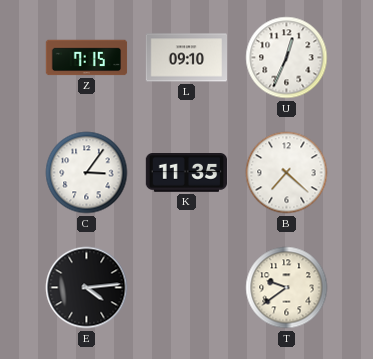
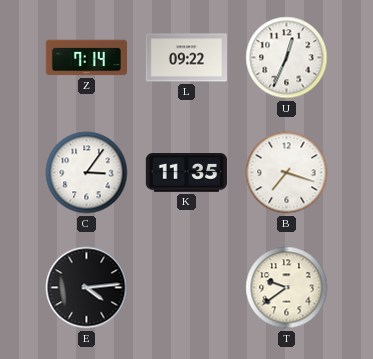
Z: 7:15 -> 7:14 (87, 58)
L: 09:10 -> 09:22 (186, 58)
B: 7:22 -> 7:18 (287, 173)
